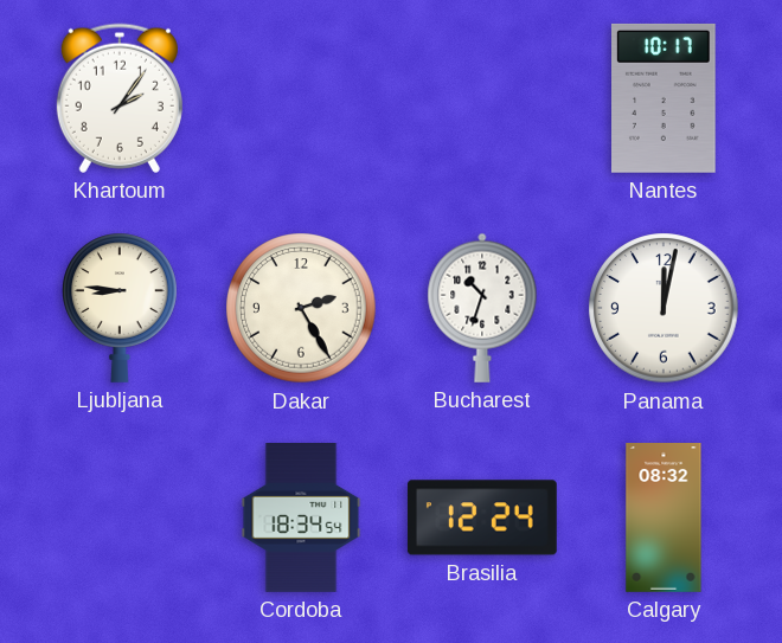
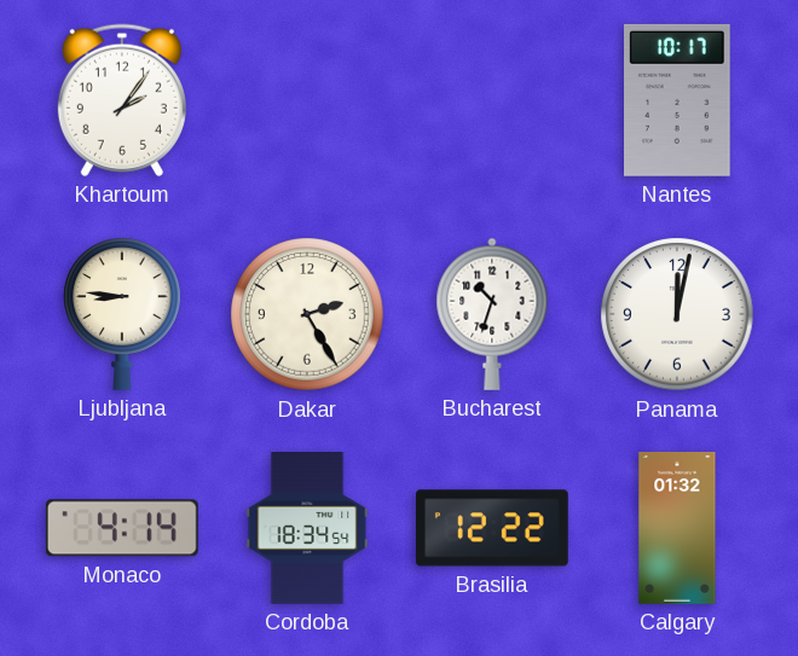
Monaco: none -> 4:14 (122, 528)
Brasilia: 12:24 -> 12:22 (492, 528)
Calgary: 08:32 -> 01:32 (677, 529)
